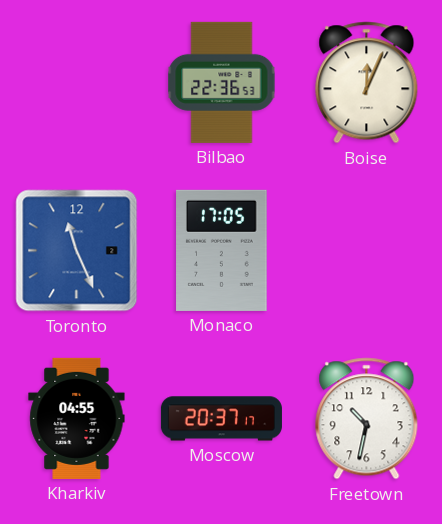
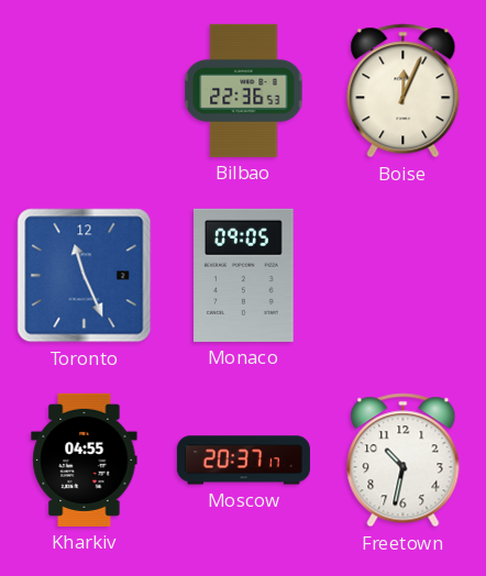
Monaco: 17:05 -> 09:05 (244, 275)
